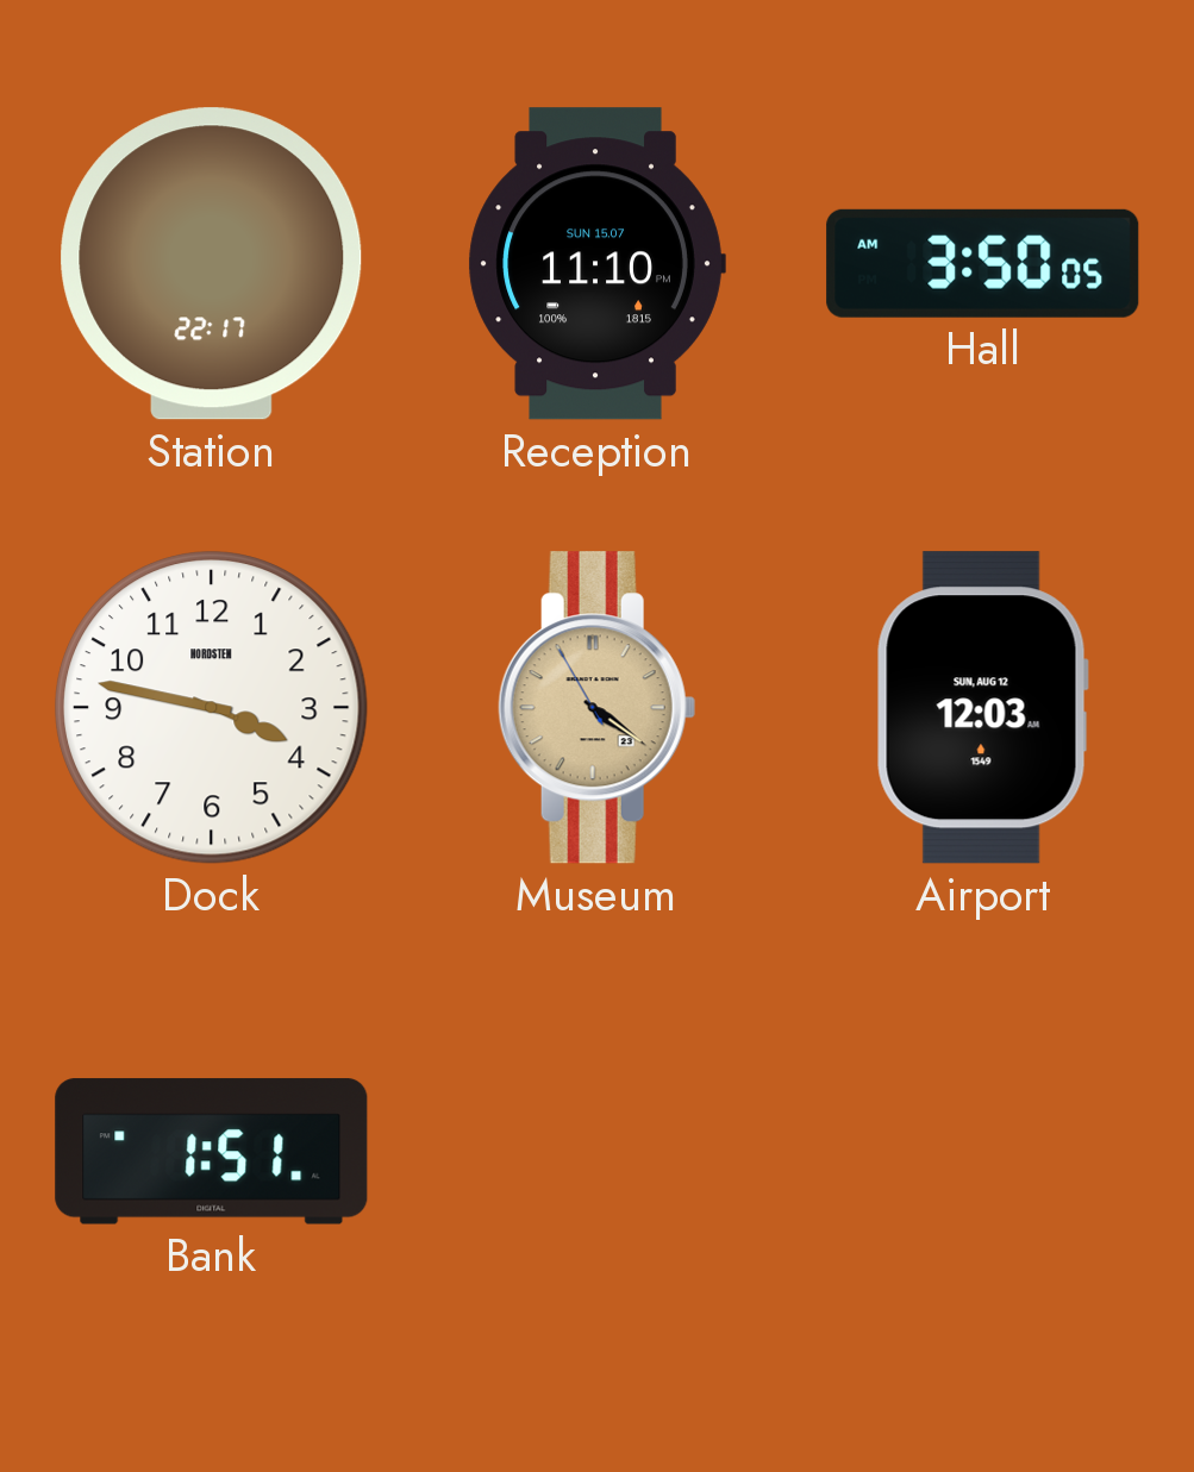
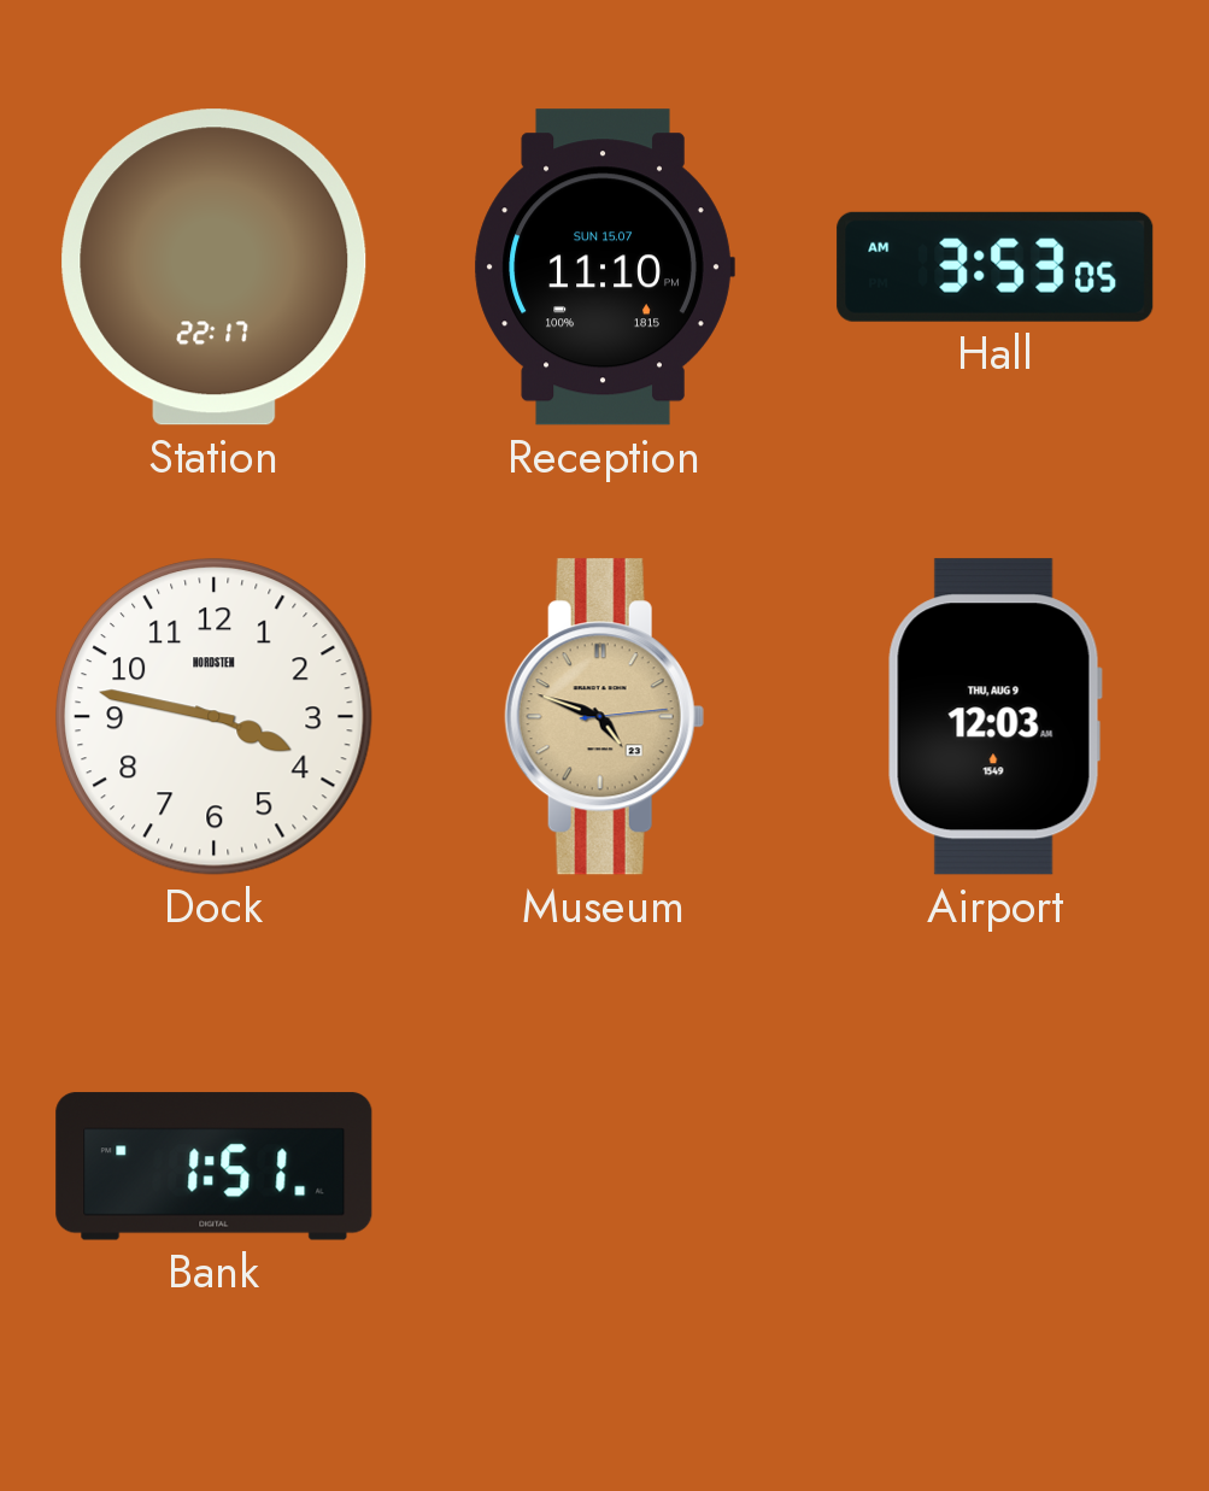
Hall: 3:50 -> 3:53 (996, 266)
Museum: 4:20 -> 4:48 (604, 717)
Airport date: SUN, AUG 12 -> THU, AUG 9 (994, 717)
